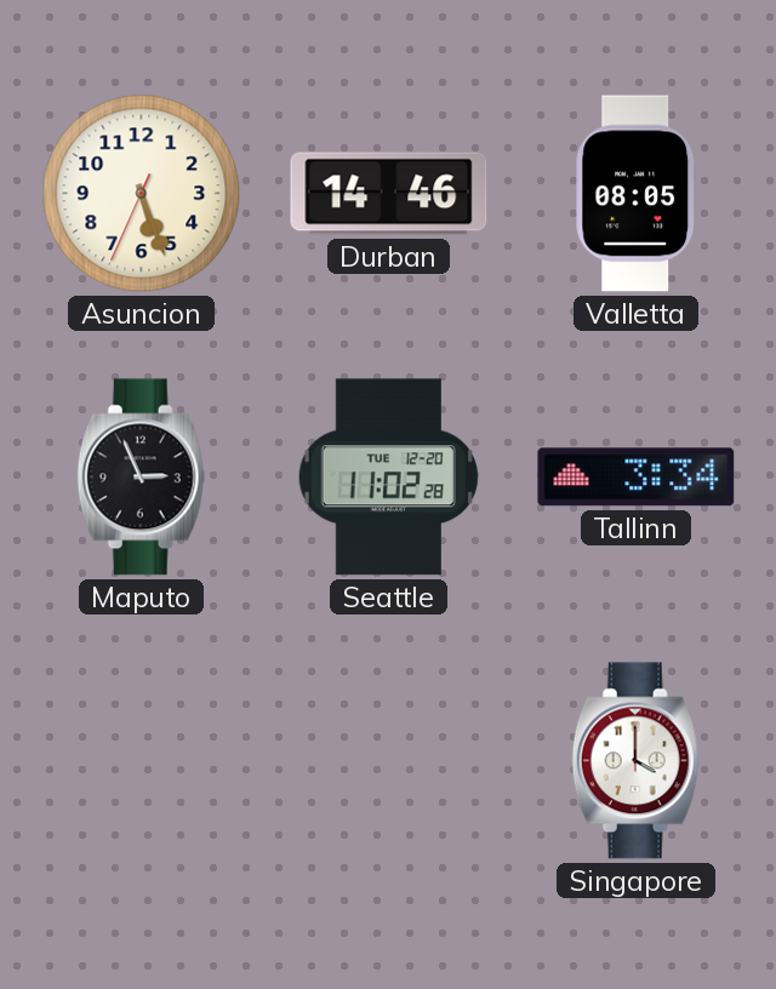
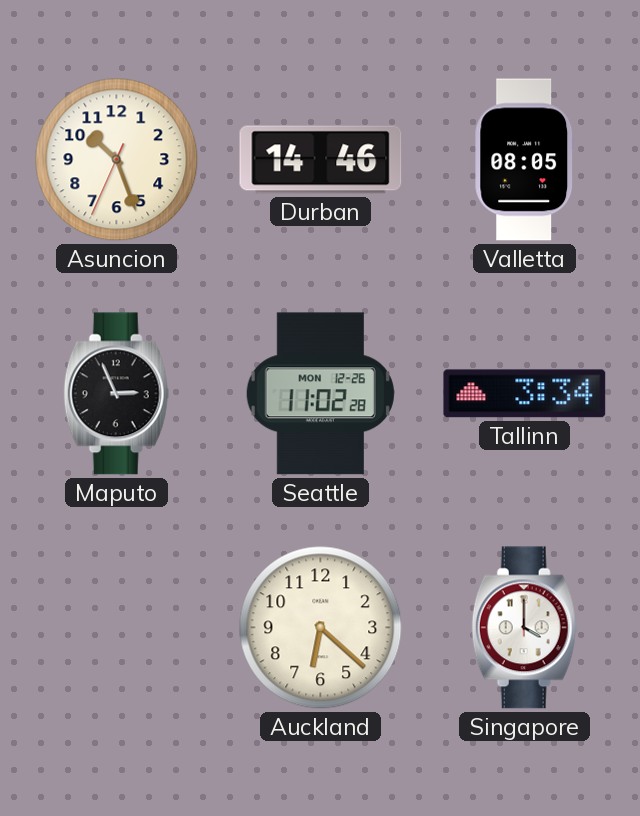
Asuncion: 5:26 -> 10:26 (117, 160)
Seattle date: TUE 12-20 -> MON 12-26 (320, 394)
Auckland: none -> 6:22 (321, 628)
